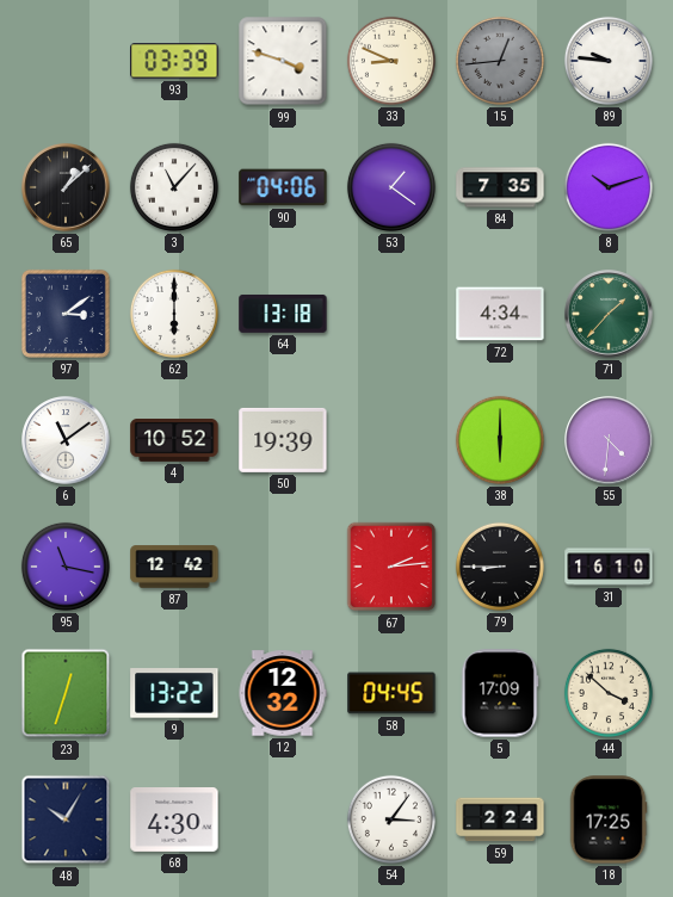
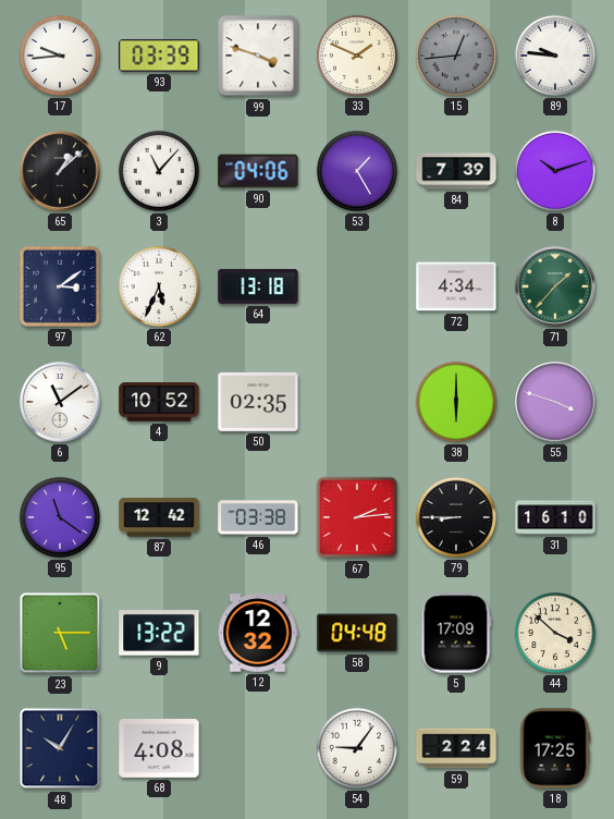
17: none -> 9:44 (60, 56)
33: 8:49 -> 1:49 (357, 56)
53: 1:21 -> 1:25 (357, 171)
84: 7:35 -> 7:39 (456, 171)
62: 6:00 -> 5:34 (159, 286)
50: 19:39 -> 02:35 (258, 402)
55: 4:31 -> 3:48 (555, 402)
95: 11:17 -> 11:21 (60, 517)
46: none -> 03:38 (258, 517)
23: 12:33 -> 5:15 (60, 633)
58: 04:45 -> 04:48 (357, 633)
68: 4:30 -> 4:08 (159, 749)
54: 3:06 -> 9:06 (357, 748)
